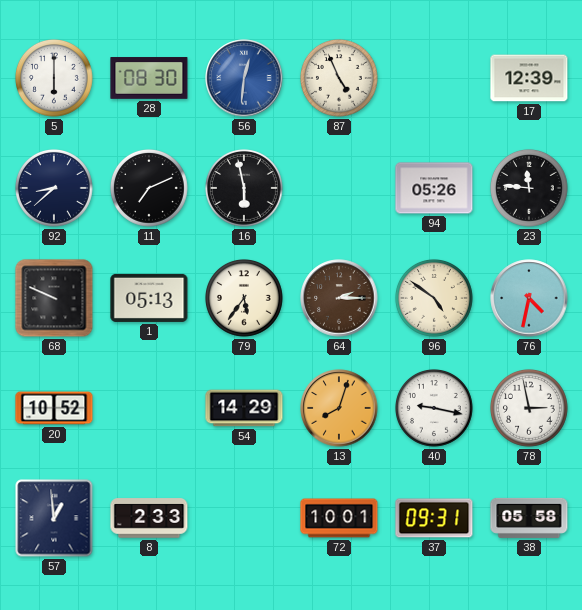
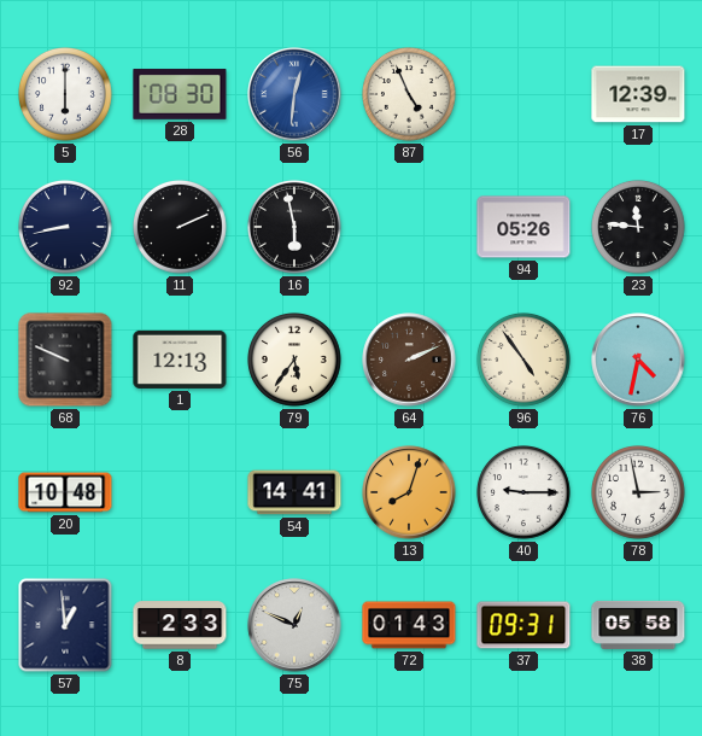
92: 8:38 -> 8:43 (66, 228)
11: 7:11 -> 2:11 (181, 228)
1: 05:13 -> 12:13 (180, 360)
64: 2:15 -> 2:11 (409, 360)
96: 4:51 -> 4:54 (525, 361)
20: 10:52 -> 10:48 (65, 492)
54: 14:29 -> 14:41 (294, 492)
40: 9:17 -> 9:15 (525, 493)
75: none -> 12:49 (294, 625)
72: 10:01 -> 01:43 (409, 625)
